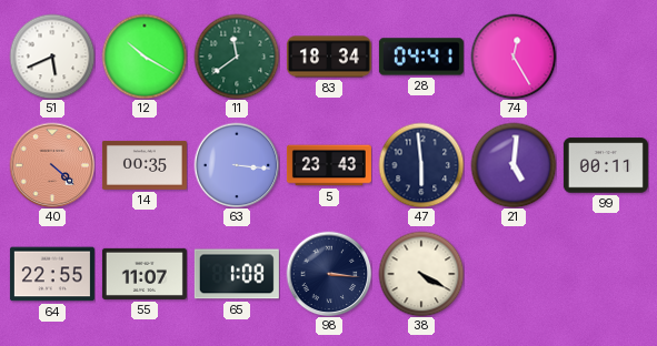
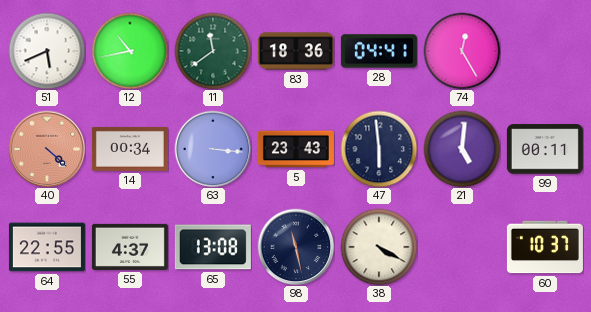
12: 10:20 -> 10:43 (130, 51)
83: 18:34 -> 18:36 (296, 51)
14: 00:35 -> 00:34 (130, 149)
55: 11:07 -> 4:37 (130, 247)
65: 1:08 -> 13:08 (213, 247)
98: 3:16 -> 11:28 (296, 247)
60: none -> 10:37 (545, 247)
